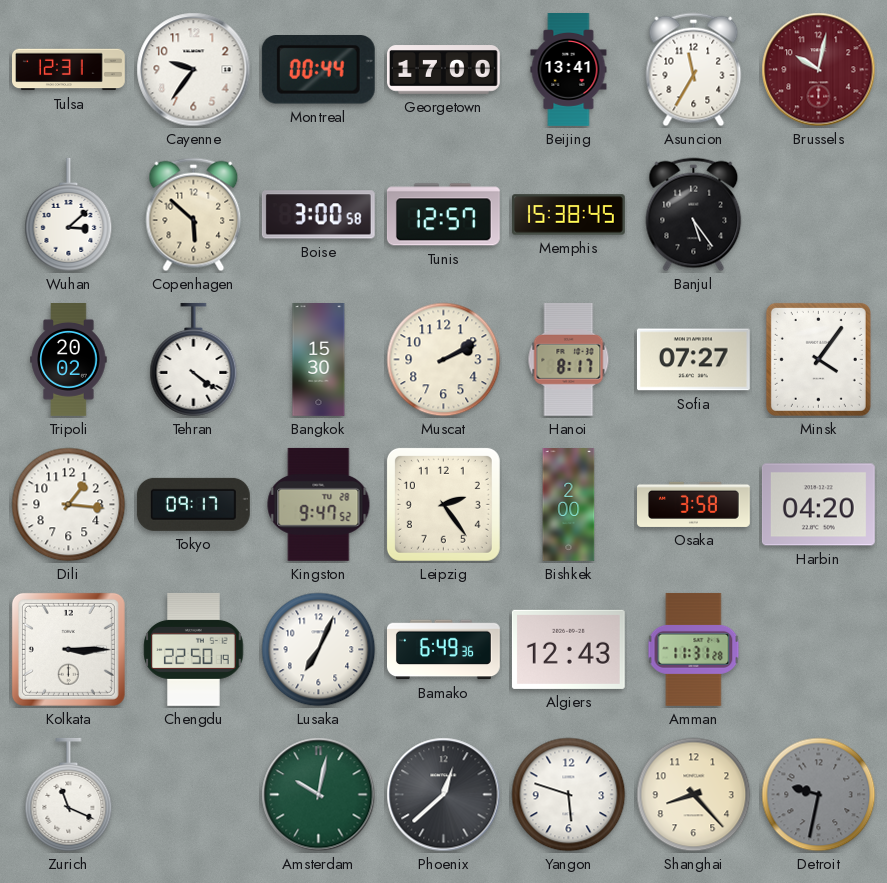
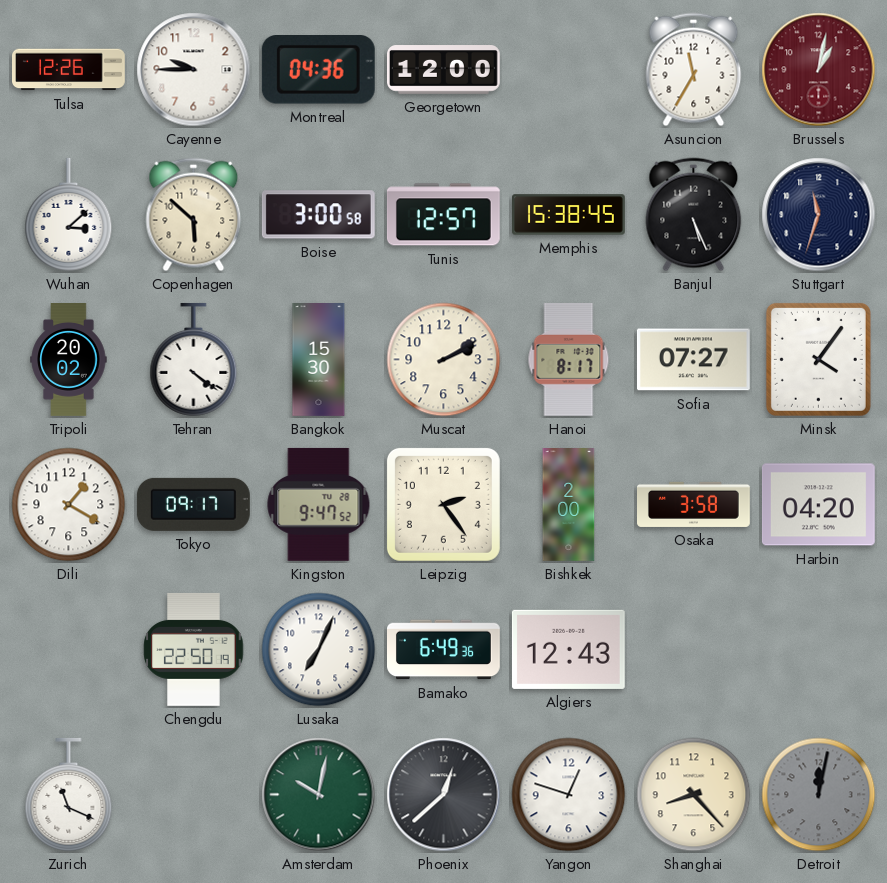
Tulsa: 12:31 -> 12:26 (69, 70)
Cayenne: 9:36 -> 9:45 (194, 70)
Montreal: 00:44 -> 04:36 (318, 70)
Georgetown: 17:00 -> 12:00 (444, 70)
Beijing: 13:41 -> none (569, 70)
Brussels: 10:02 -> 1:02 (819, 70)
Banjul: 5:24 -> 5:26 (694, 215)
Stuttgart: none -> 11:33 (819, 215)
Dili: 1:16 -> 1:20 (69, 505)
Kolkata: 3:15 -> none (68, 649)
Amman: 11:31 -> none (694, 649)
Yangon: 5:48 -> 12:48 (569, 795)
Detroit: 9:32 -> 12:02 (819, 795)
